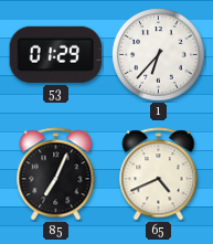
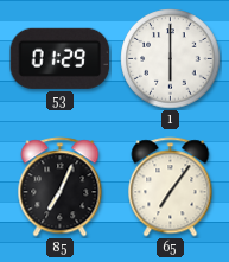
1: 6:37 -> 6:00 (171, 59)
65: 4:41 -> 7:06 (171, 187)
